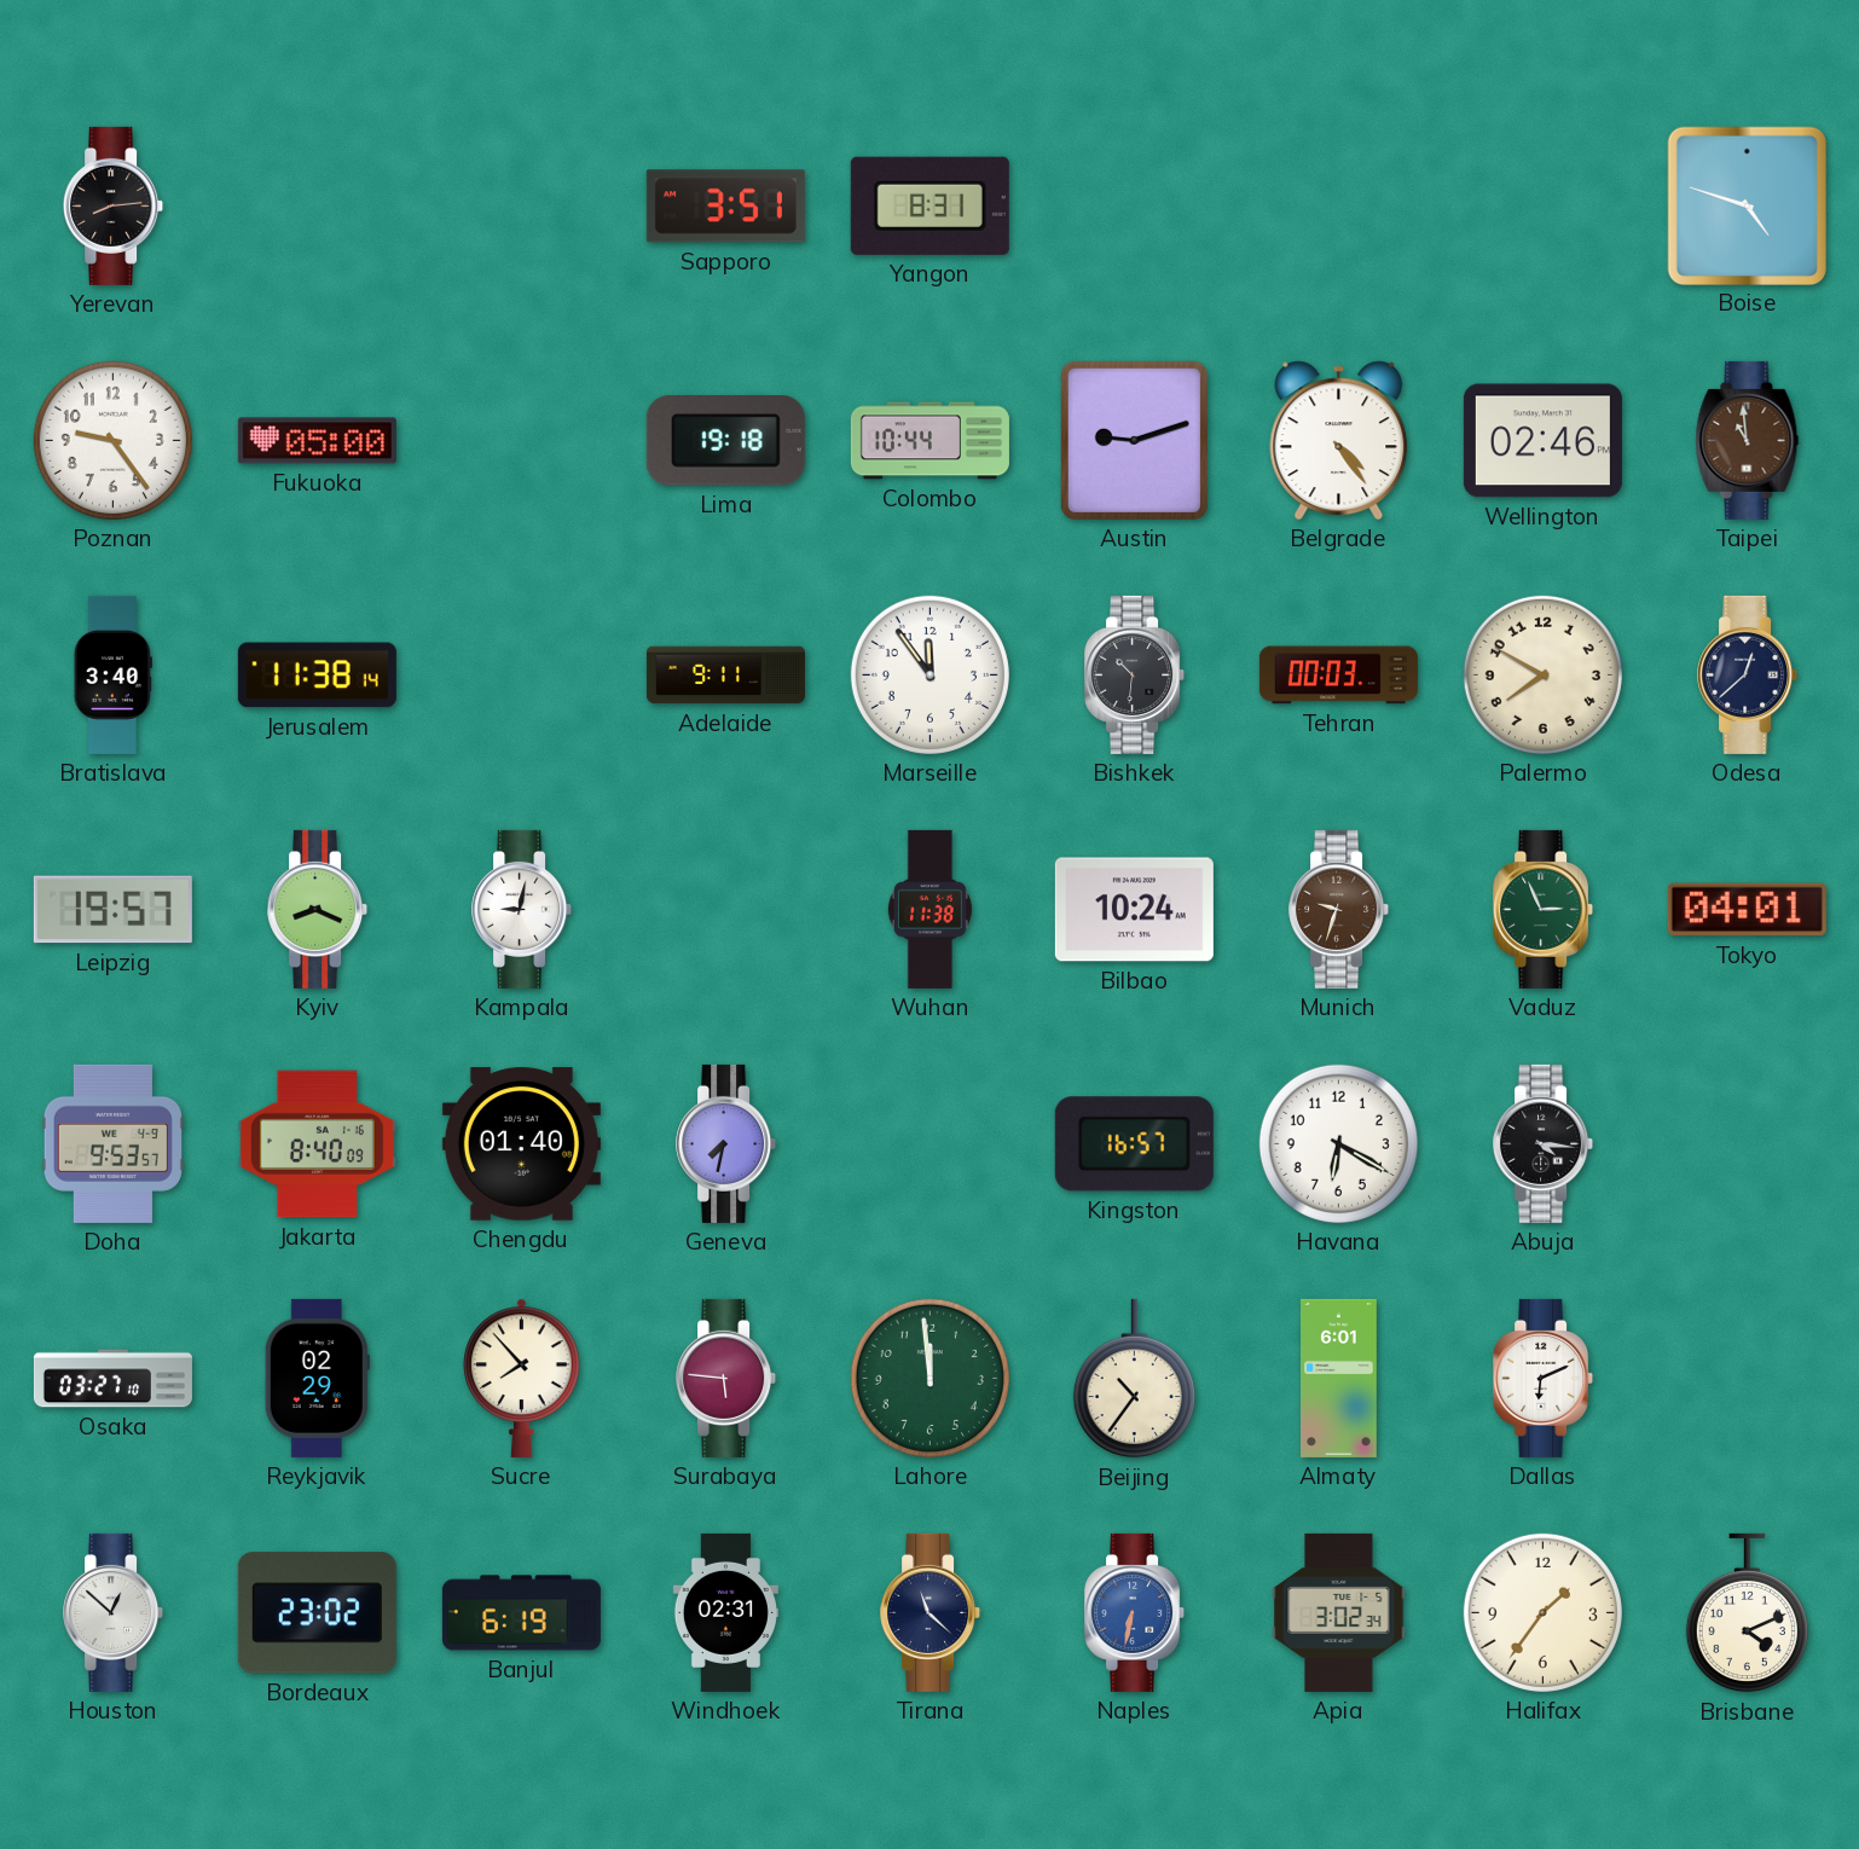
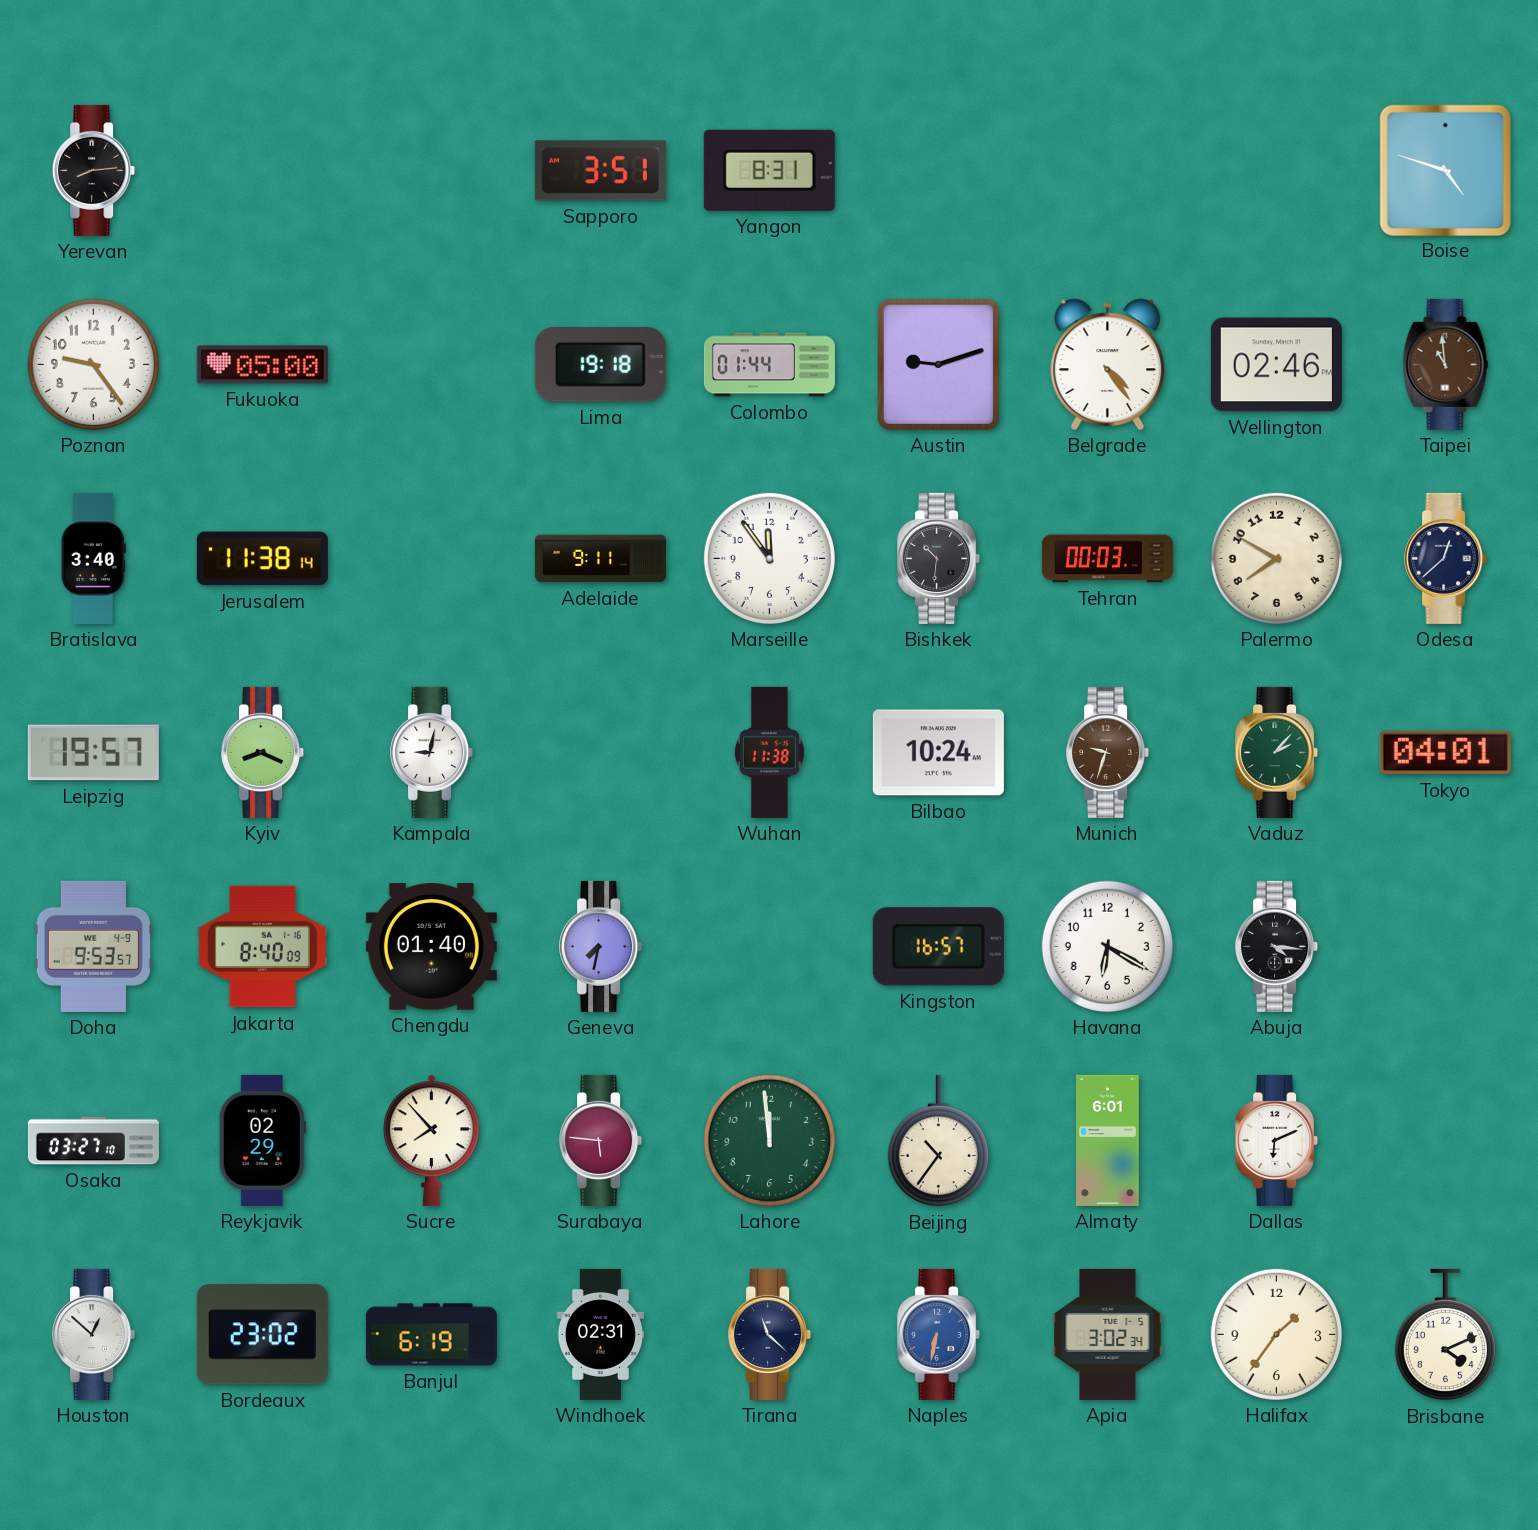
Colombo: 10:44 -> 01:44 (769, 365)
Vaduz: 2:56 -> 2:07 (1277, 752)
